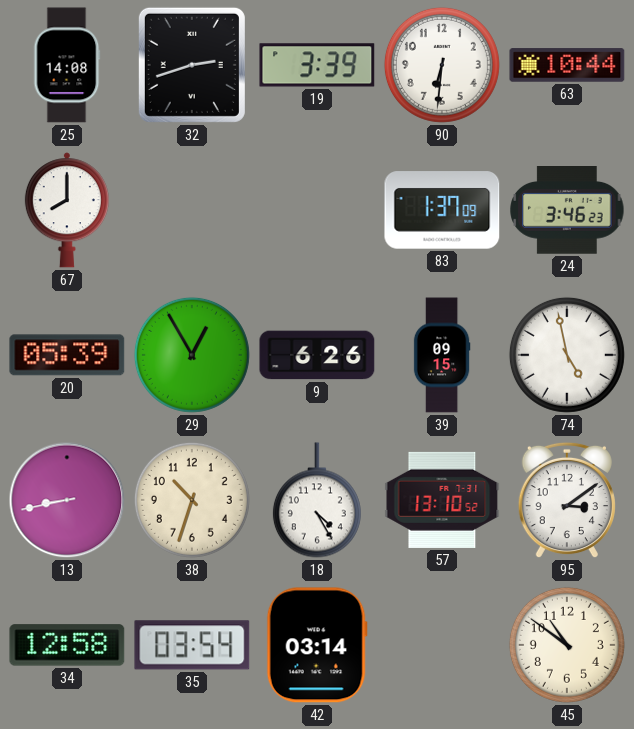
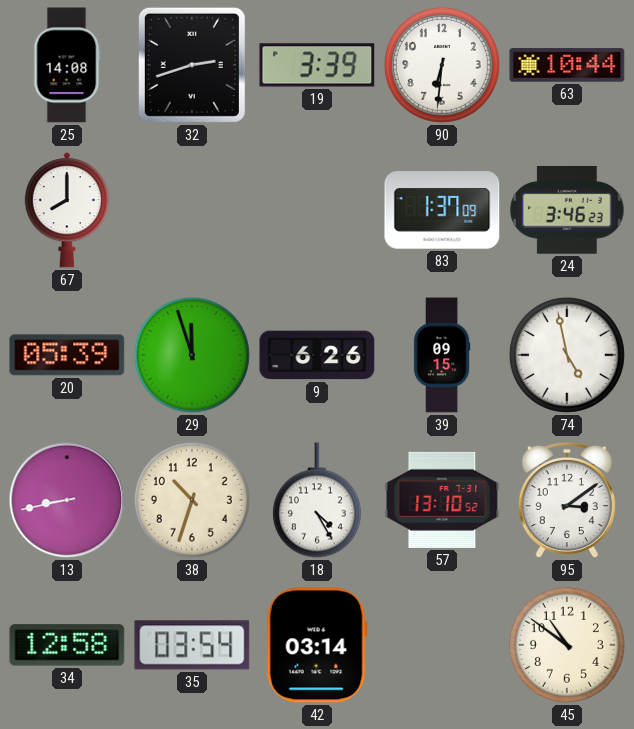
29: 12:55 -> 11:57 (192, 355)
